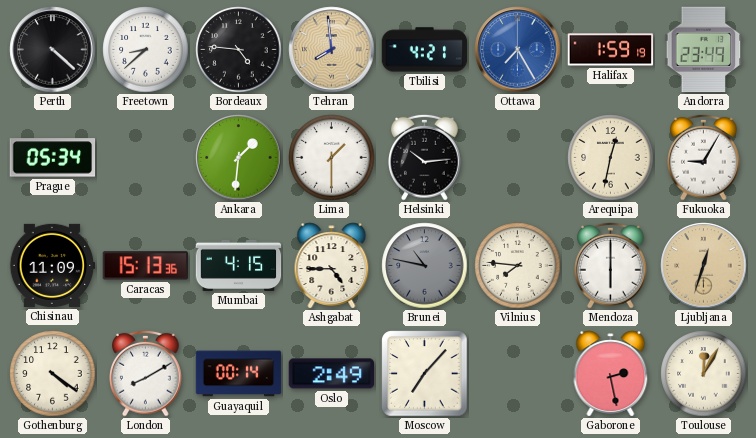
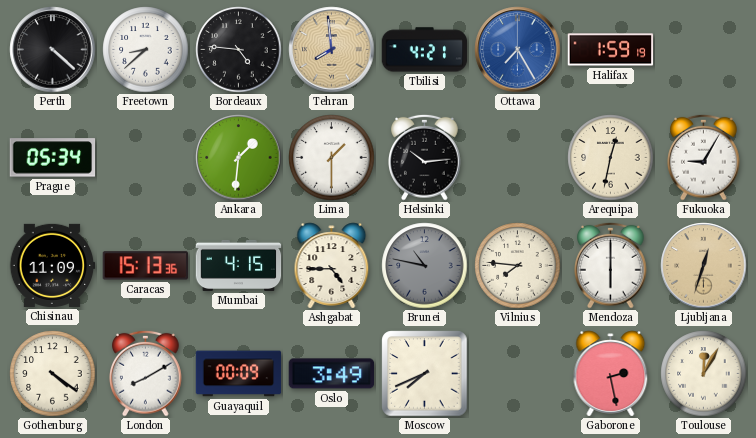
Andorra: 23:49 -> none (704, 50)
Guayaquil: 00:14 -> 00:09 (239, 374)
Oslo: 2:49 -> 3:49 (332, 374)
Moscow: 7:07 -> 7:41 (425, 374)
